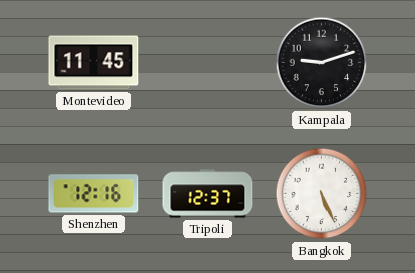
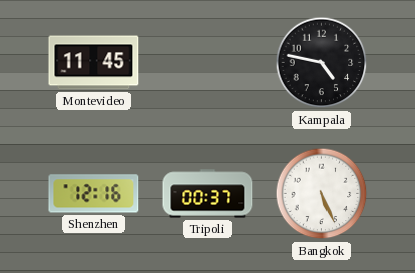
Kampala: 9:12 -> 4:47 (322, 63)
Tripoli: 12:37 -> 00:37 (208, 194)
